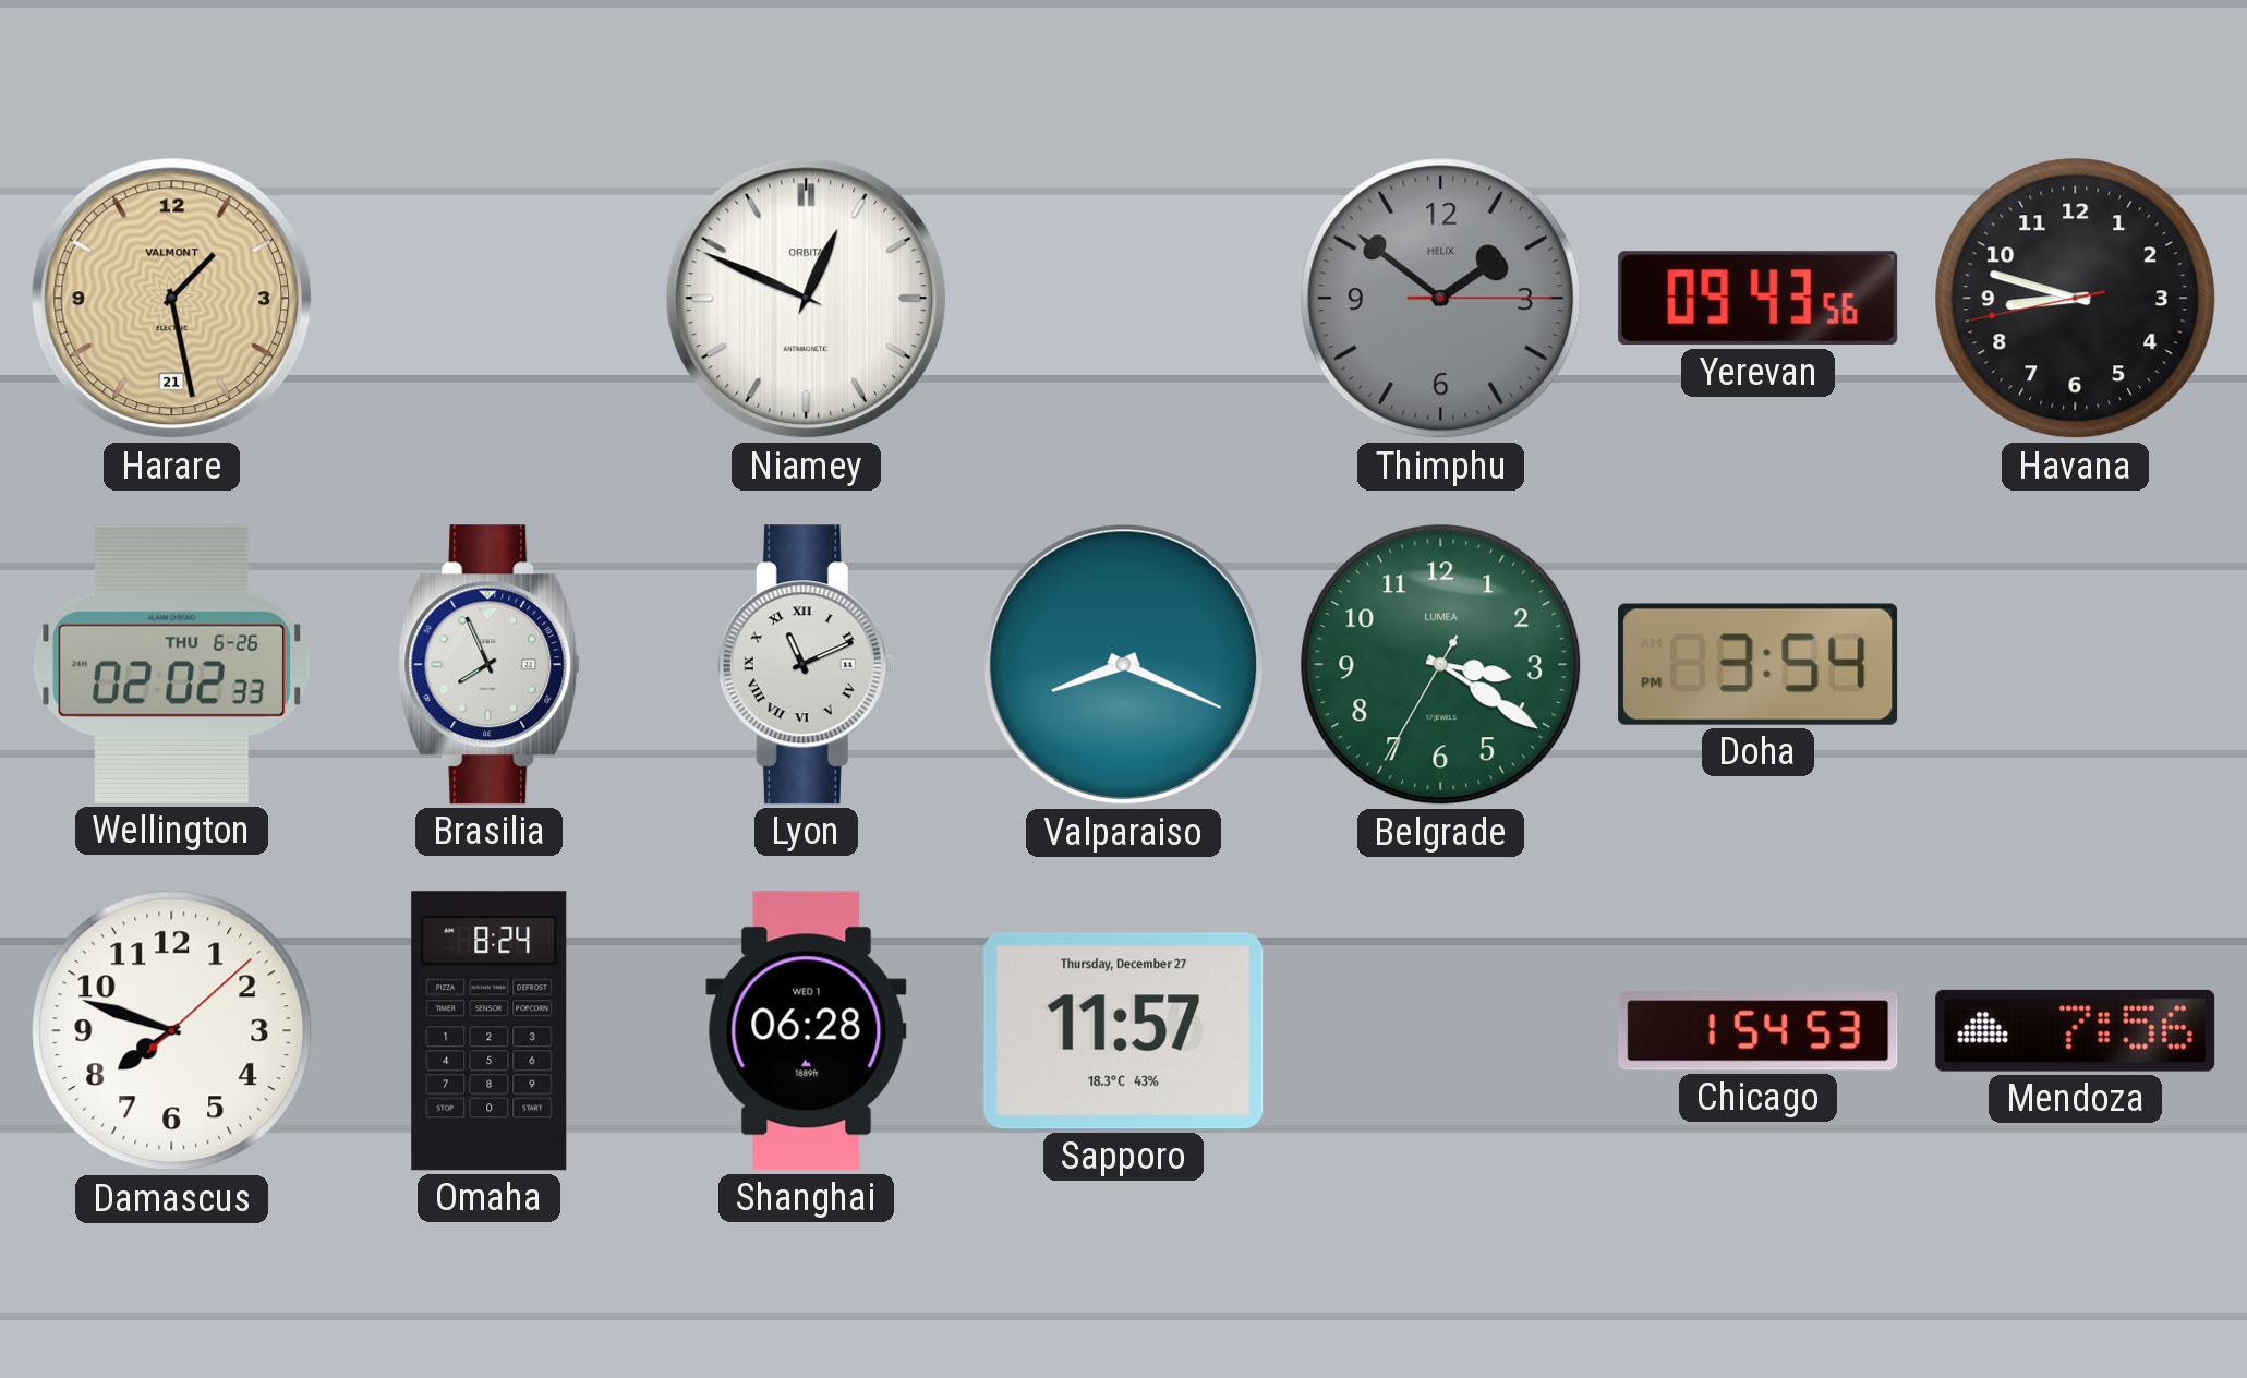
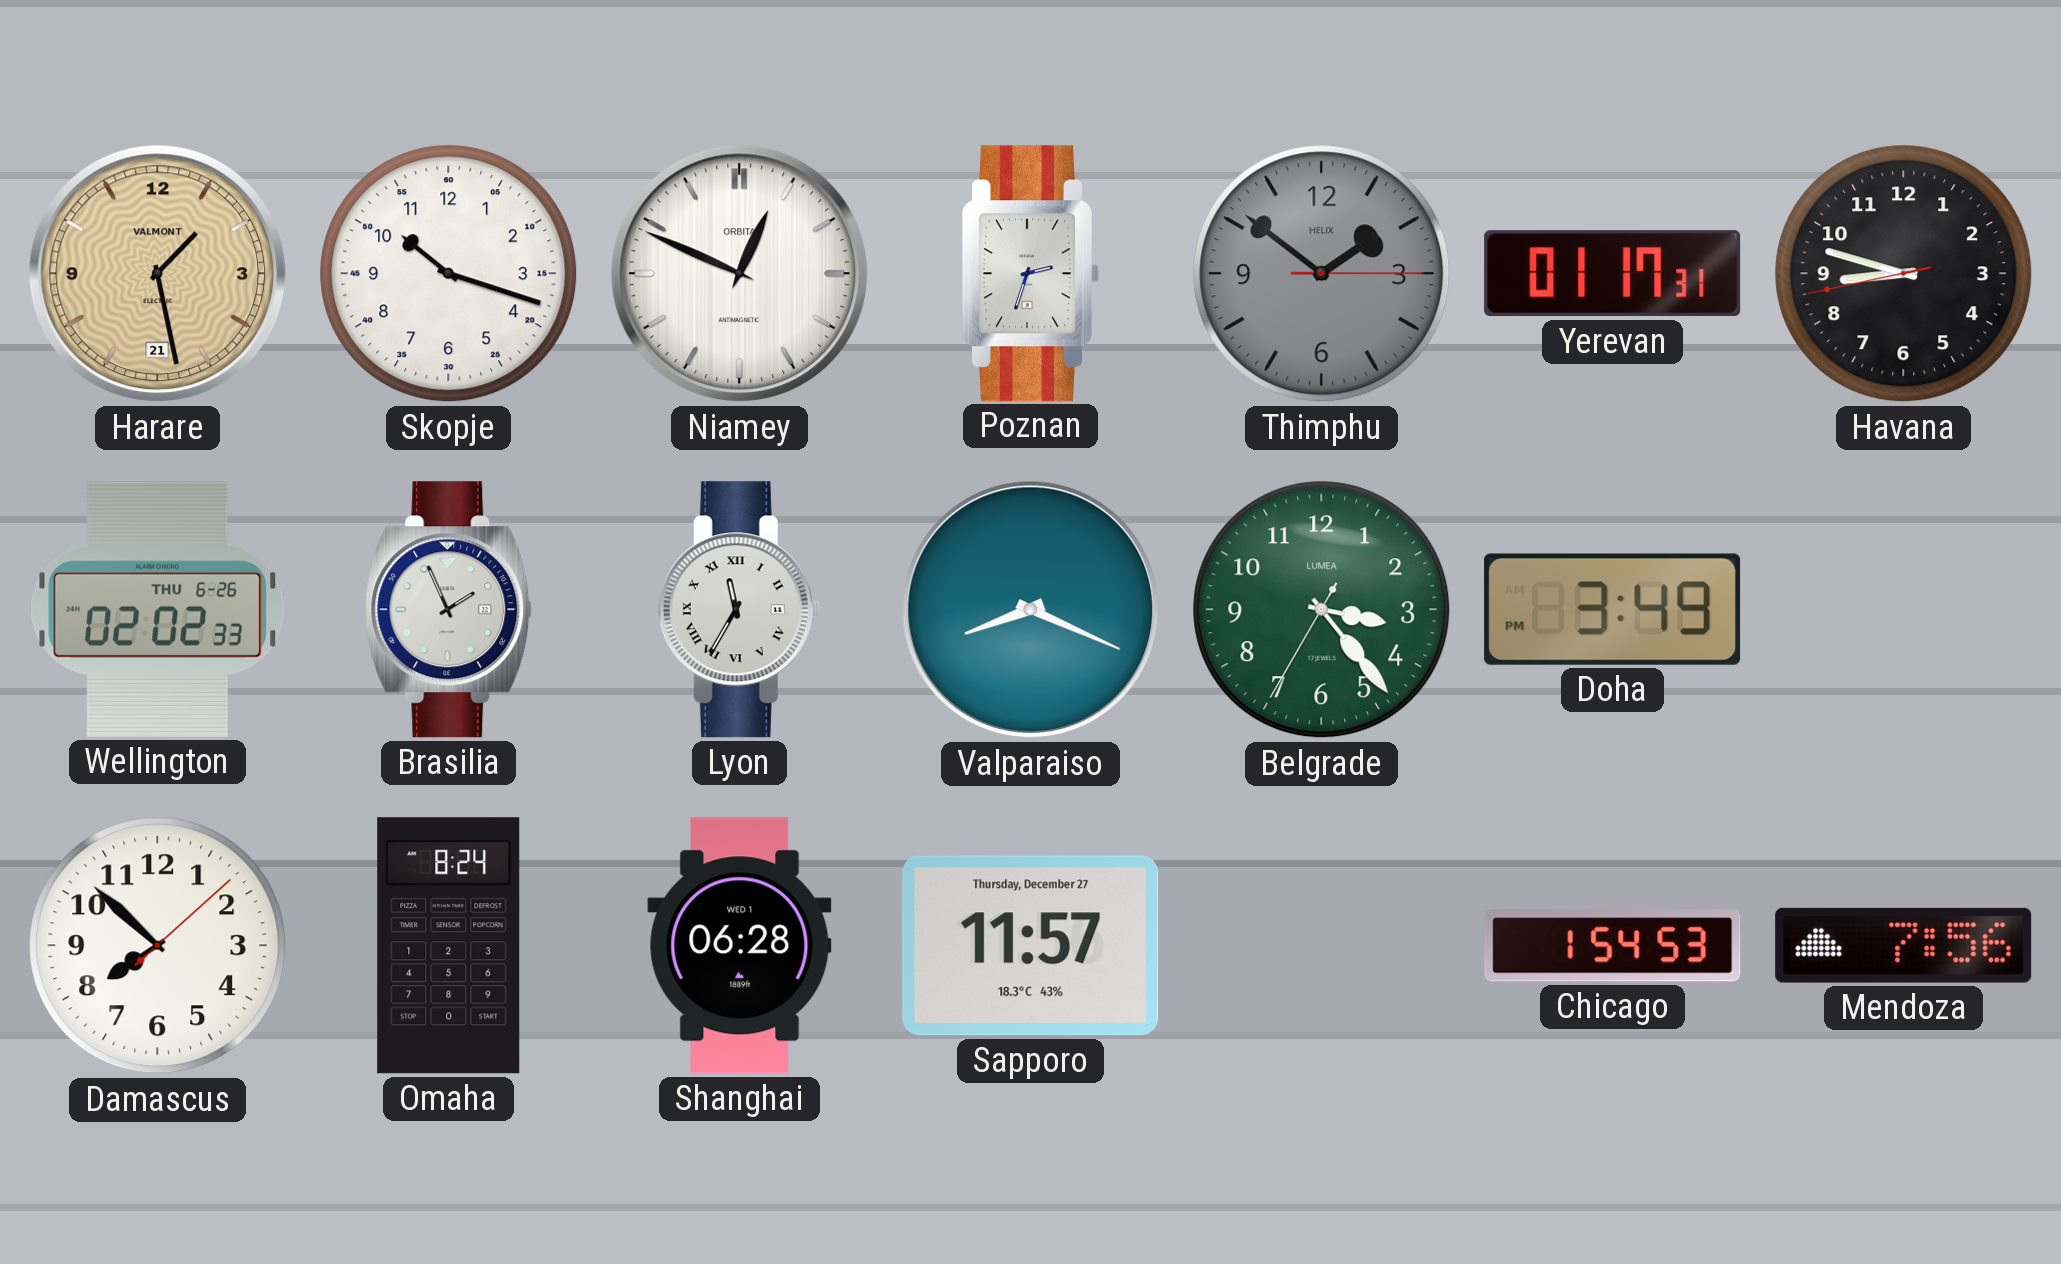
Skopje: none -> 10:18 (449, 274)
Poznan: none -> 2:33 (1031, 274)
Yerevan: 09:43 -> 01:17 (1613, 274)
Brasilia: 7:56 -> 1:56 (449, 610)
Lyon: 11:11 -> 11:35 (739, 610)
Belgrade: 3:20 -> 3:23 (1322, 610)
Doha: 3:54 -> 3:49 (1613, 609)
Damascus: 7:48 -> 7:52 (158, 946)
